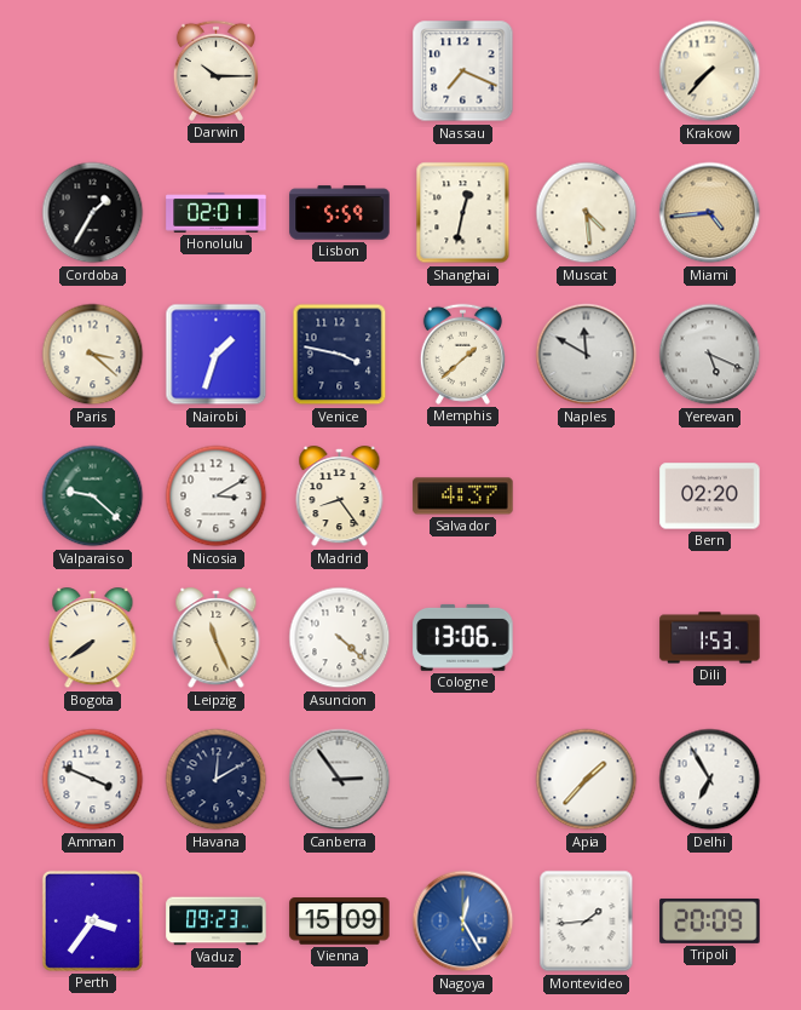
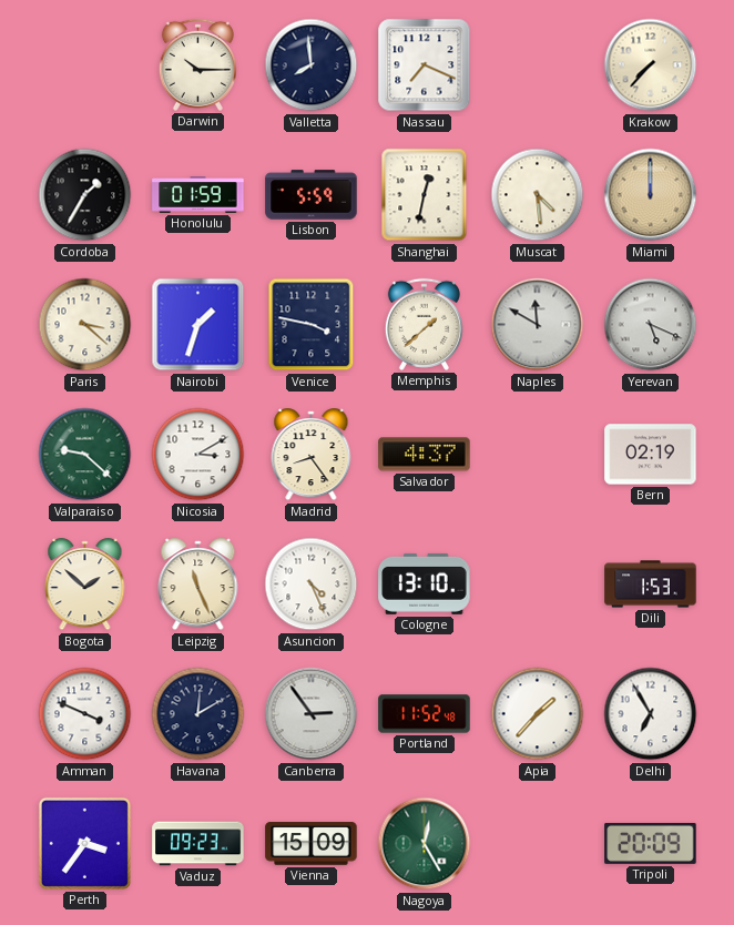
Valletta: none -> 7:59 (312, 65)
Honolulu: 02:01 -> 01:59 (198, 195)
Miami: 4:44 -> 12:00 (651, 195)
Bern: 02:20 -> 02:19 (651, 455)
Bogota: 7:39 -> 1:52 (85, 585)
Asuncion: 4:22 -> 4:26 (312, 585)
Cologne: 13:06 -> 13:10 (425, 583)
Portland: none -> 11:52 (425, 714)
Nagoya dial: blue -> green (425, 844)
Montevideo: 1:44 -> none (587, 922)
